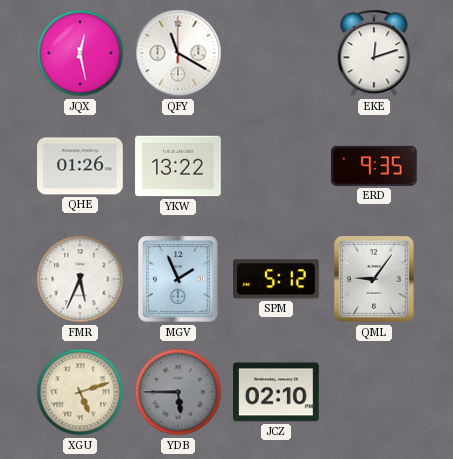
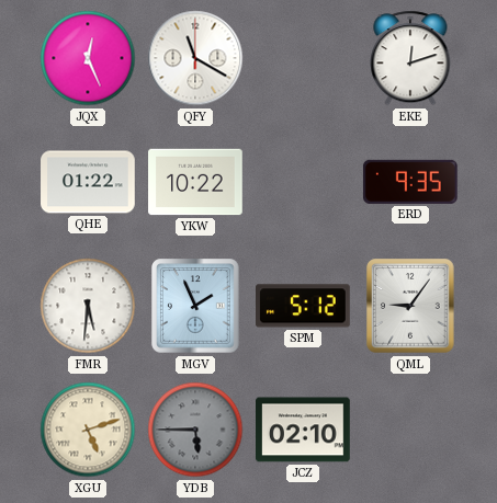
JQX: 12:28 -> 12:26 (88, 58)
QHE: 01:26 -> 01:22 (88, 182)
YKW: 13:22 -> 10:22 (195, 182)
FMR: 5:34 -> 5:31 (88, 306)
